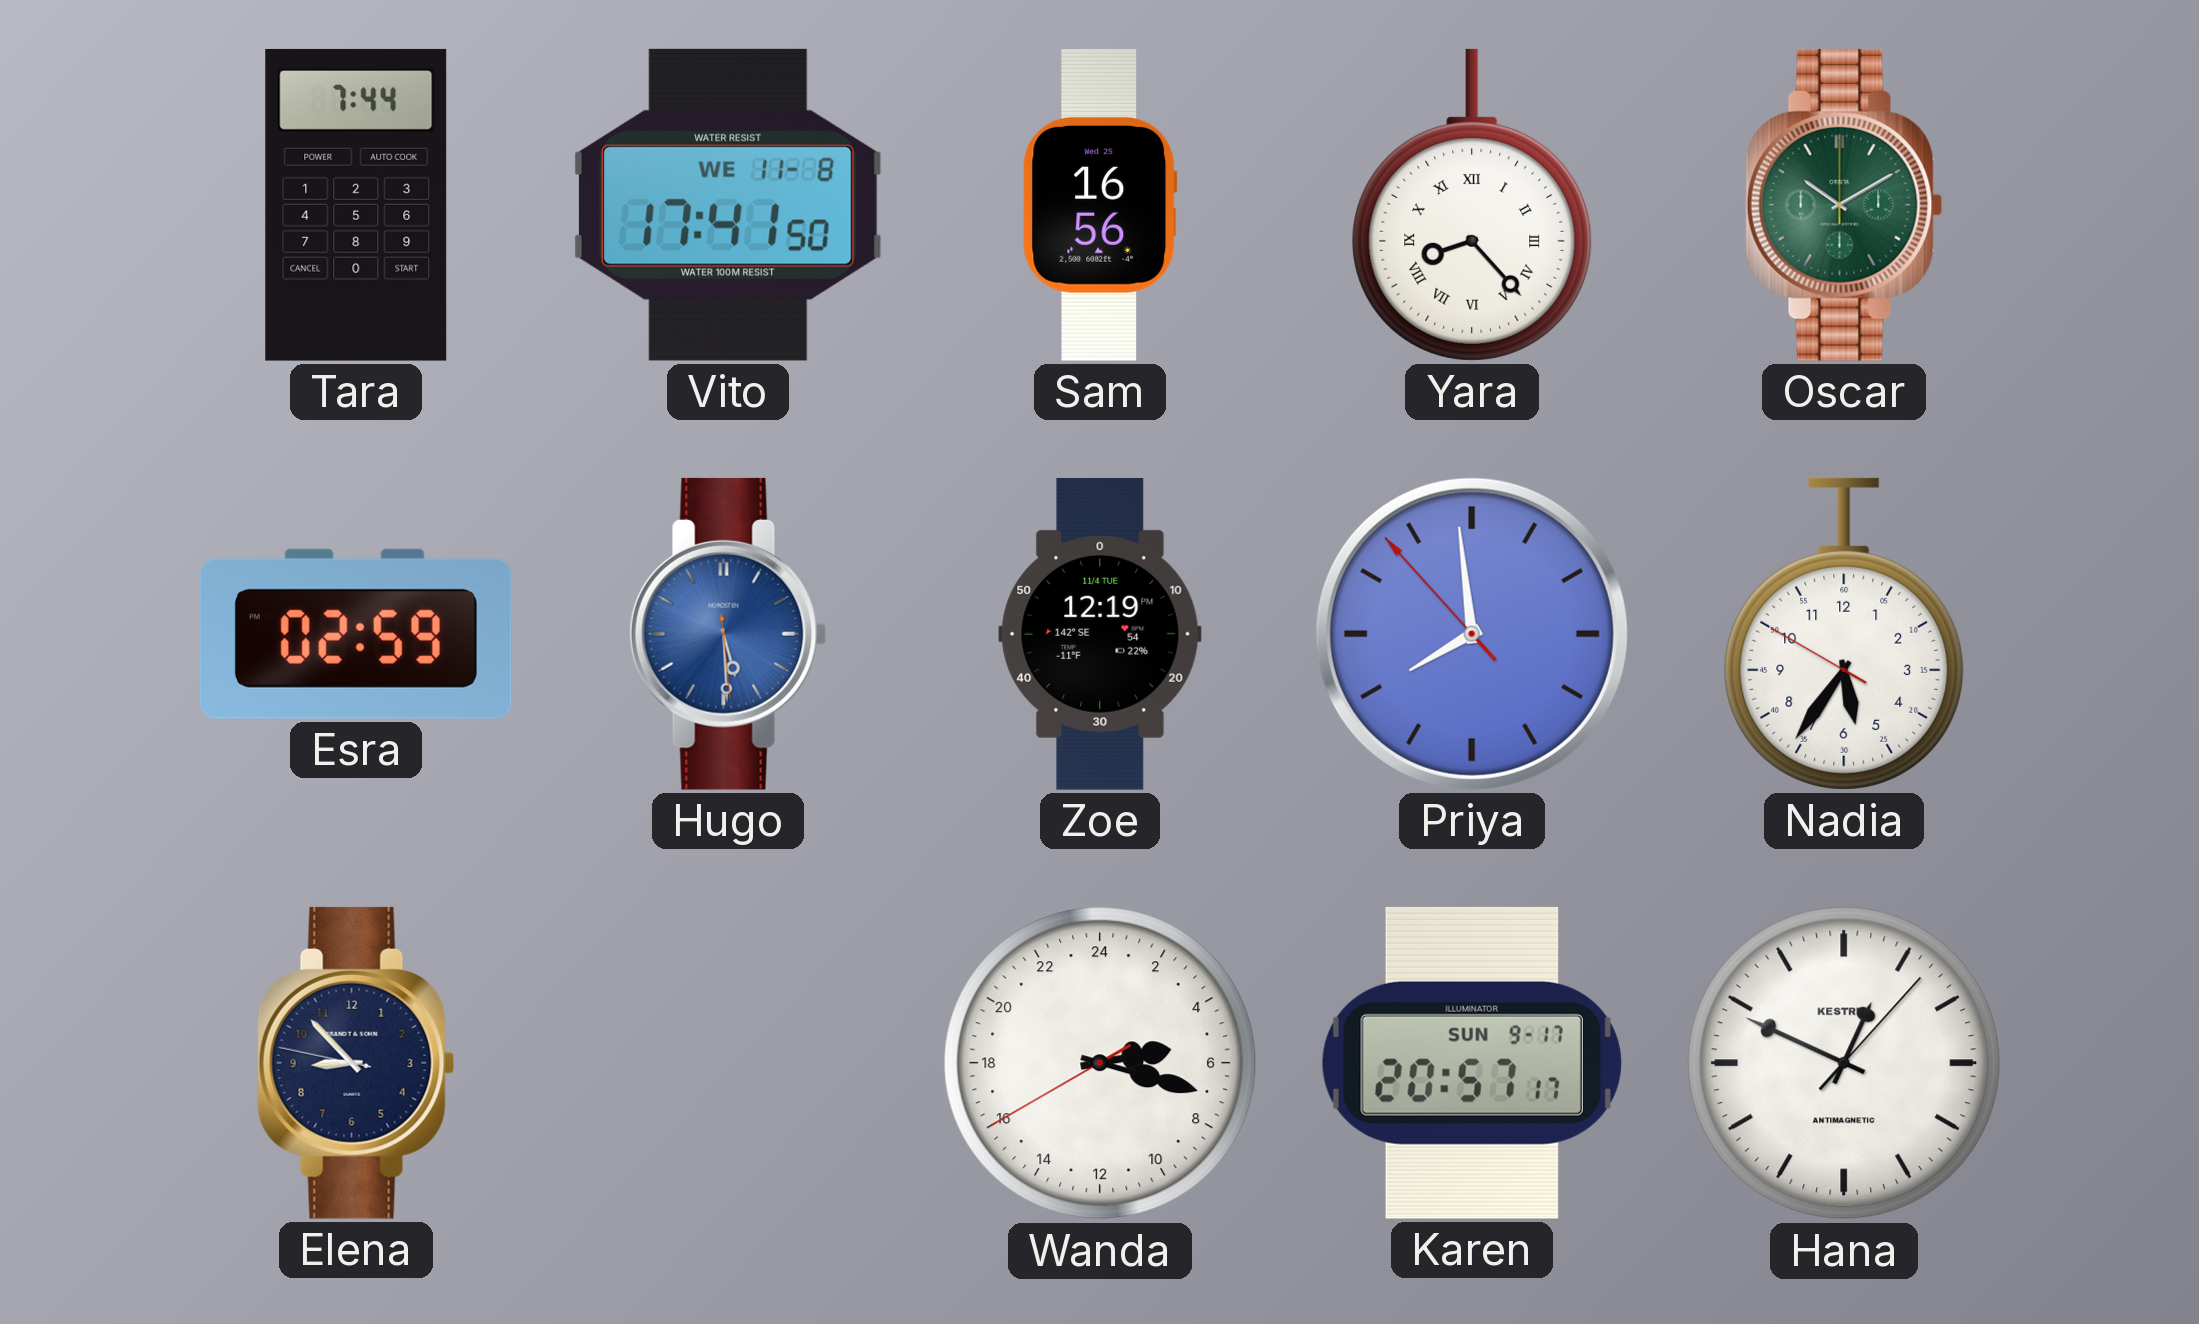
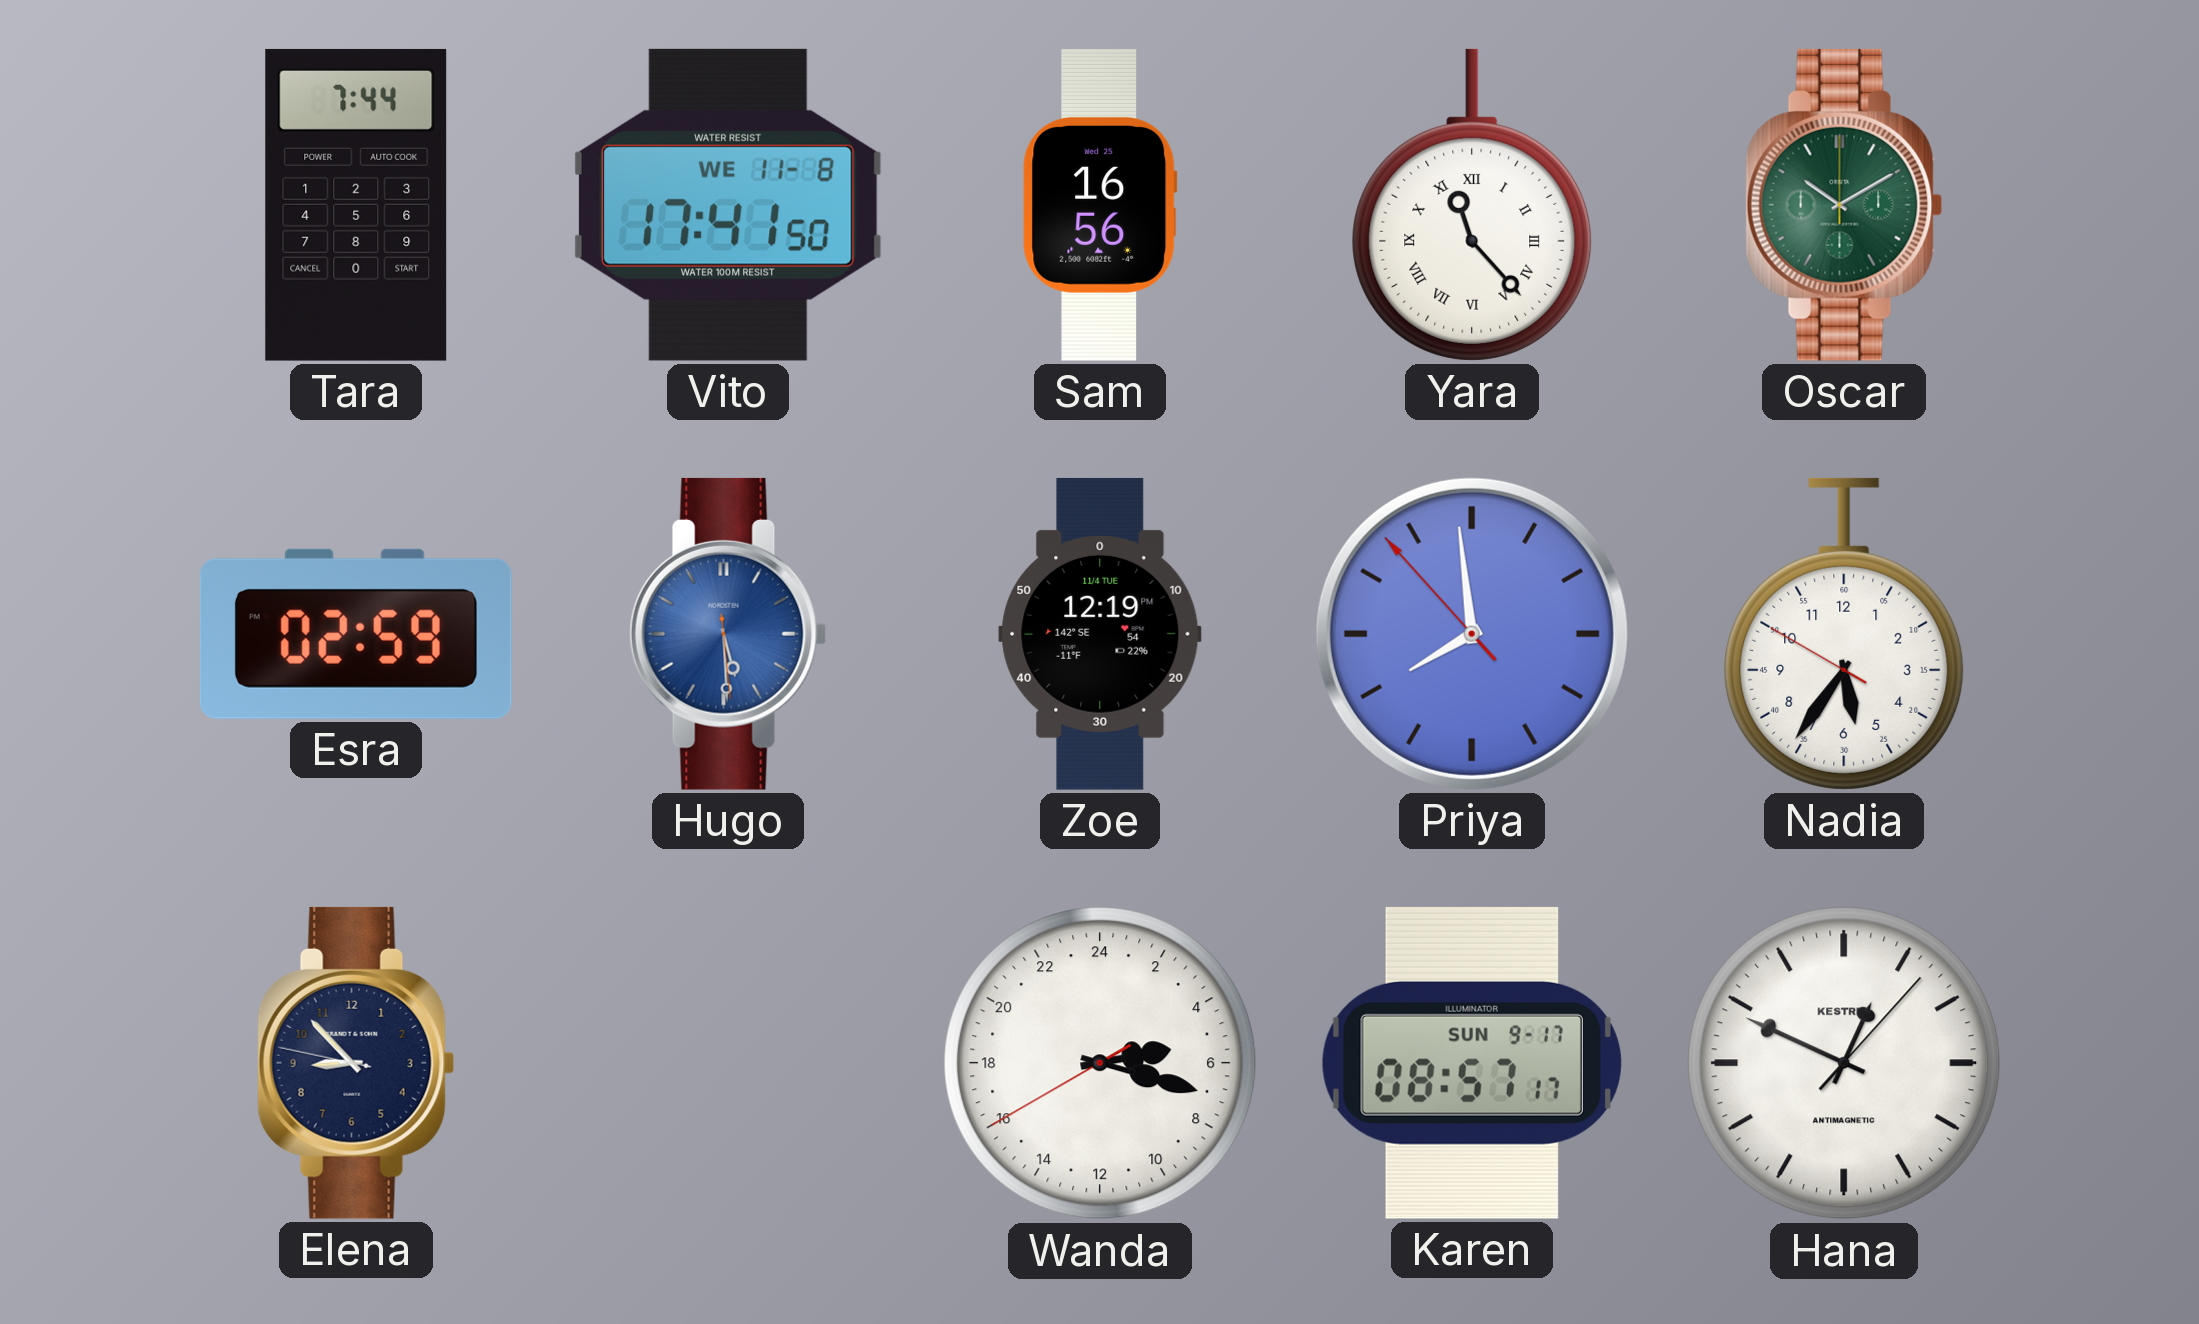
Yara: 8:23 -> 11:23 (1472, 205)
Karen: 20:57 -> 08:57 (1472, 1063)
